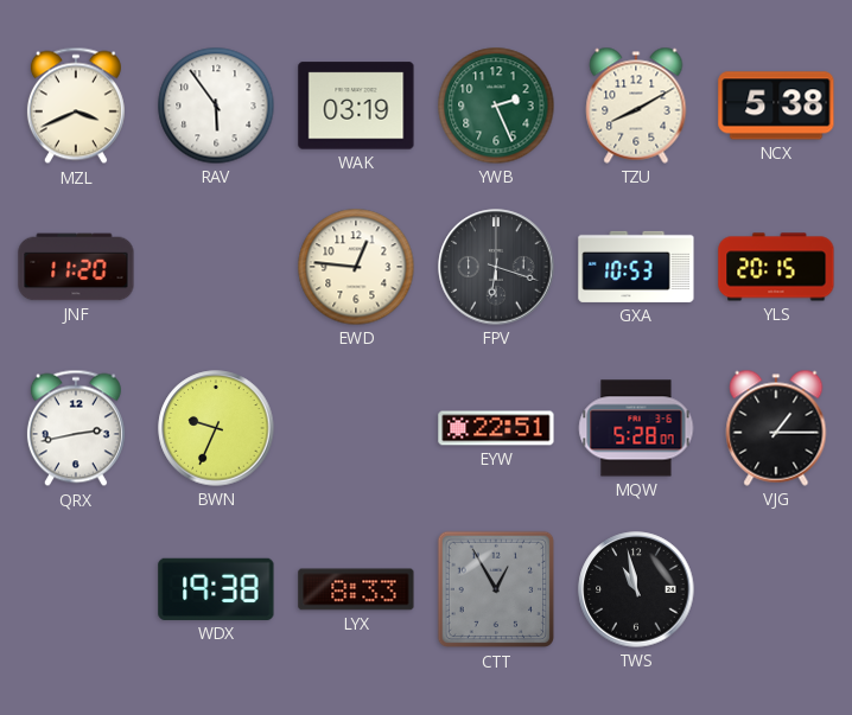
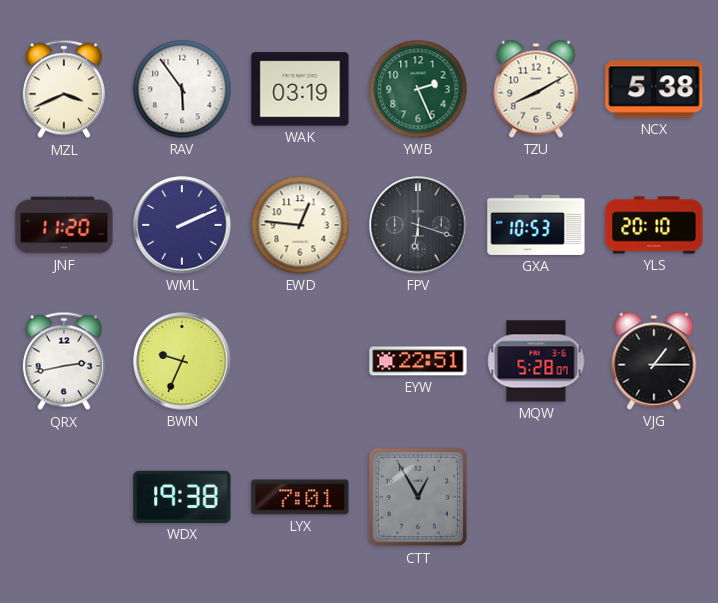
WML: none -> 2:11 (182, 225)
YLS: 20:15 -> 20:10 (654, 225)
LYX: 8:33 -> 7:01 (300, 497)
TWS: 10:58 -> none (636, 589)
